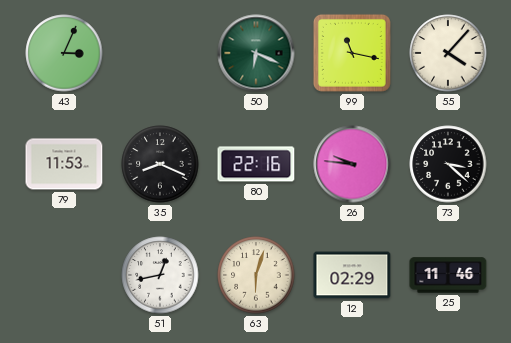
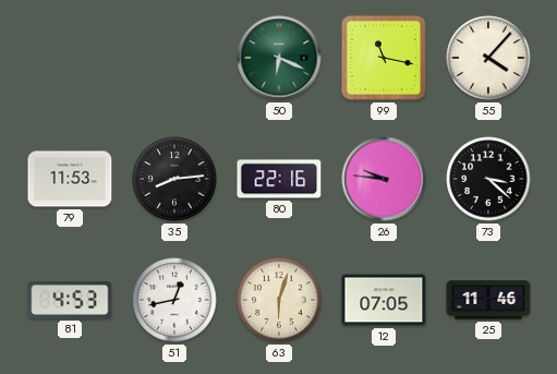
43: 3:04 -> none (64, 53)
35: 8:19 -> 8:14 (174, 179)
81: none -> 4:53 (70, 301)
12: 02:29 -> 07:05 (384, 300)
